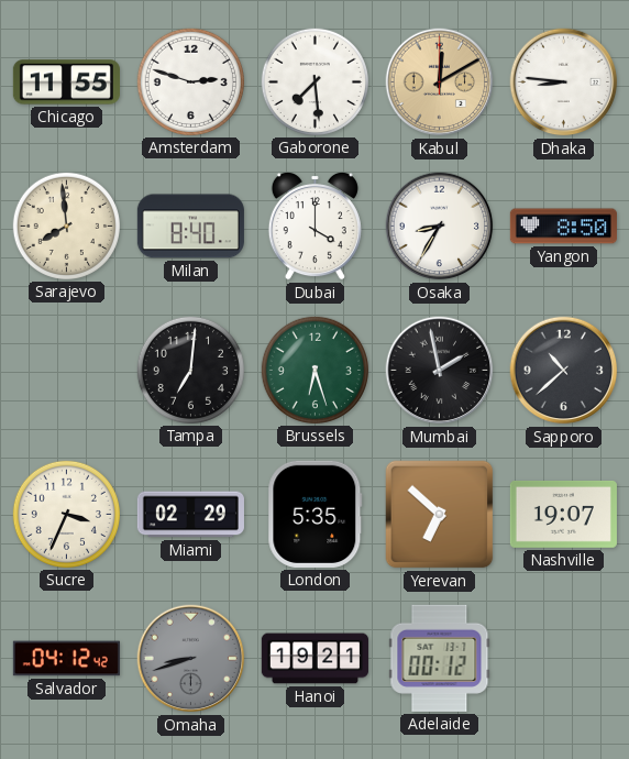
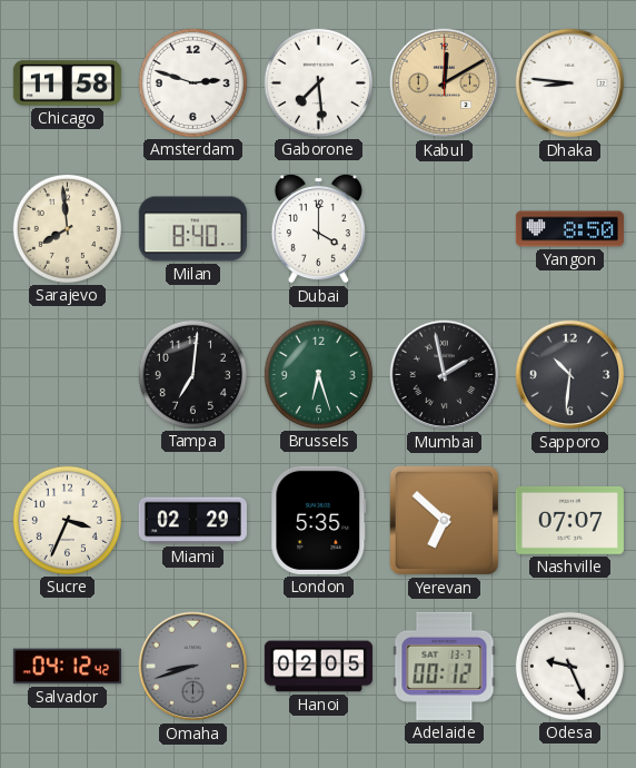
Chicago: 11:55 -> 11:58 (67, 83)
Osaka: 8:35 -> none (440, 227)
Sapporo: 10:38 -> 10:31 (570, 375)
Nashville: 19:07 -> 07:07 (569, 520)
Hanoi: 19:21 -> 02:05 (318, 667)
Odesa: none -> 9:26 (569, 666)
